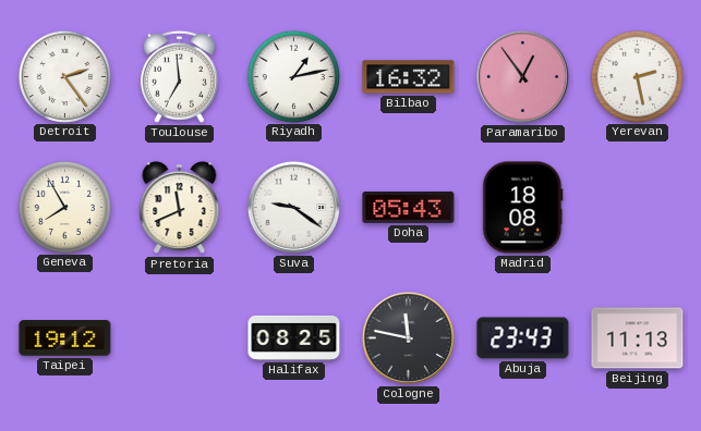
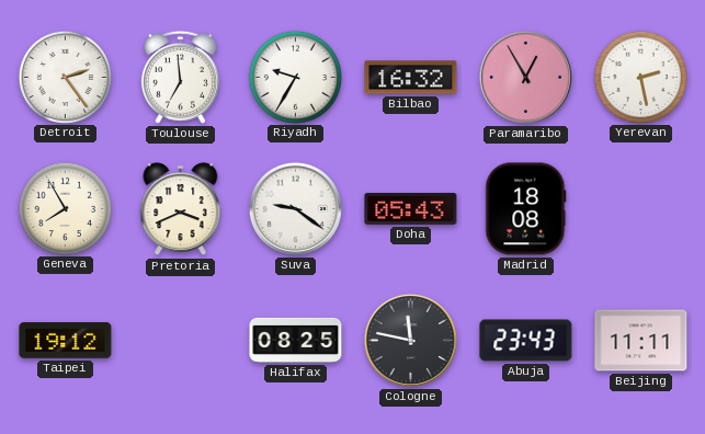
Riyadh: 1:13 -> 9:35 (295, 77)
Paramaribo: 12:54 -> 12:55 (525, 77)
Pretoria: 11:41 -> 3:41 (181, 209)
Beijing: 11:13 -> 11:11 (641, 341)
